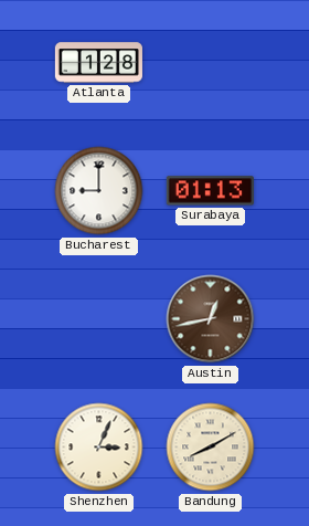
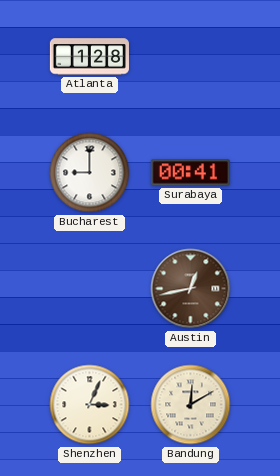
Surabaya: 01:13 -> 00:41 (190, 173)
Bandung: 8:10 -> 12:10 (191, 405)
